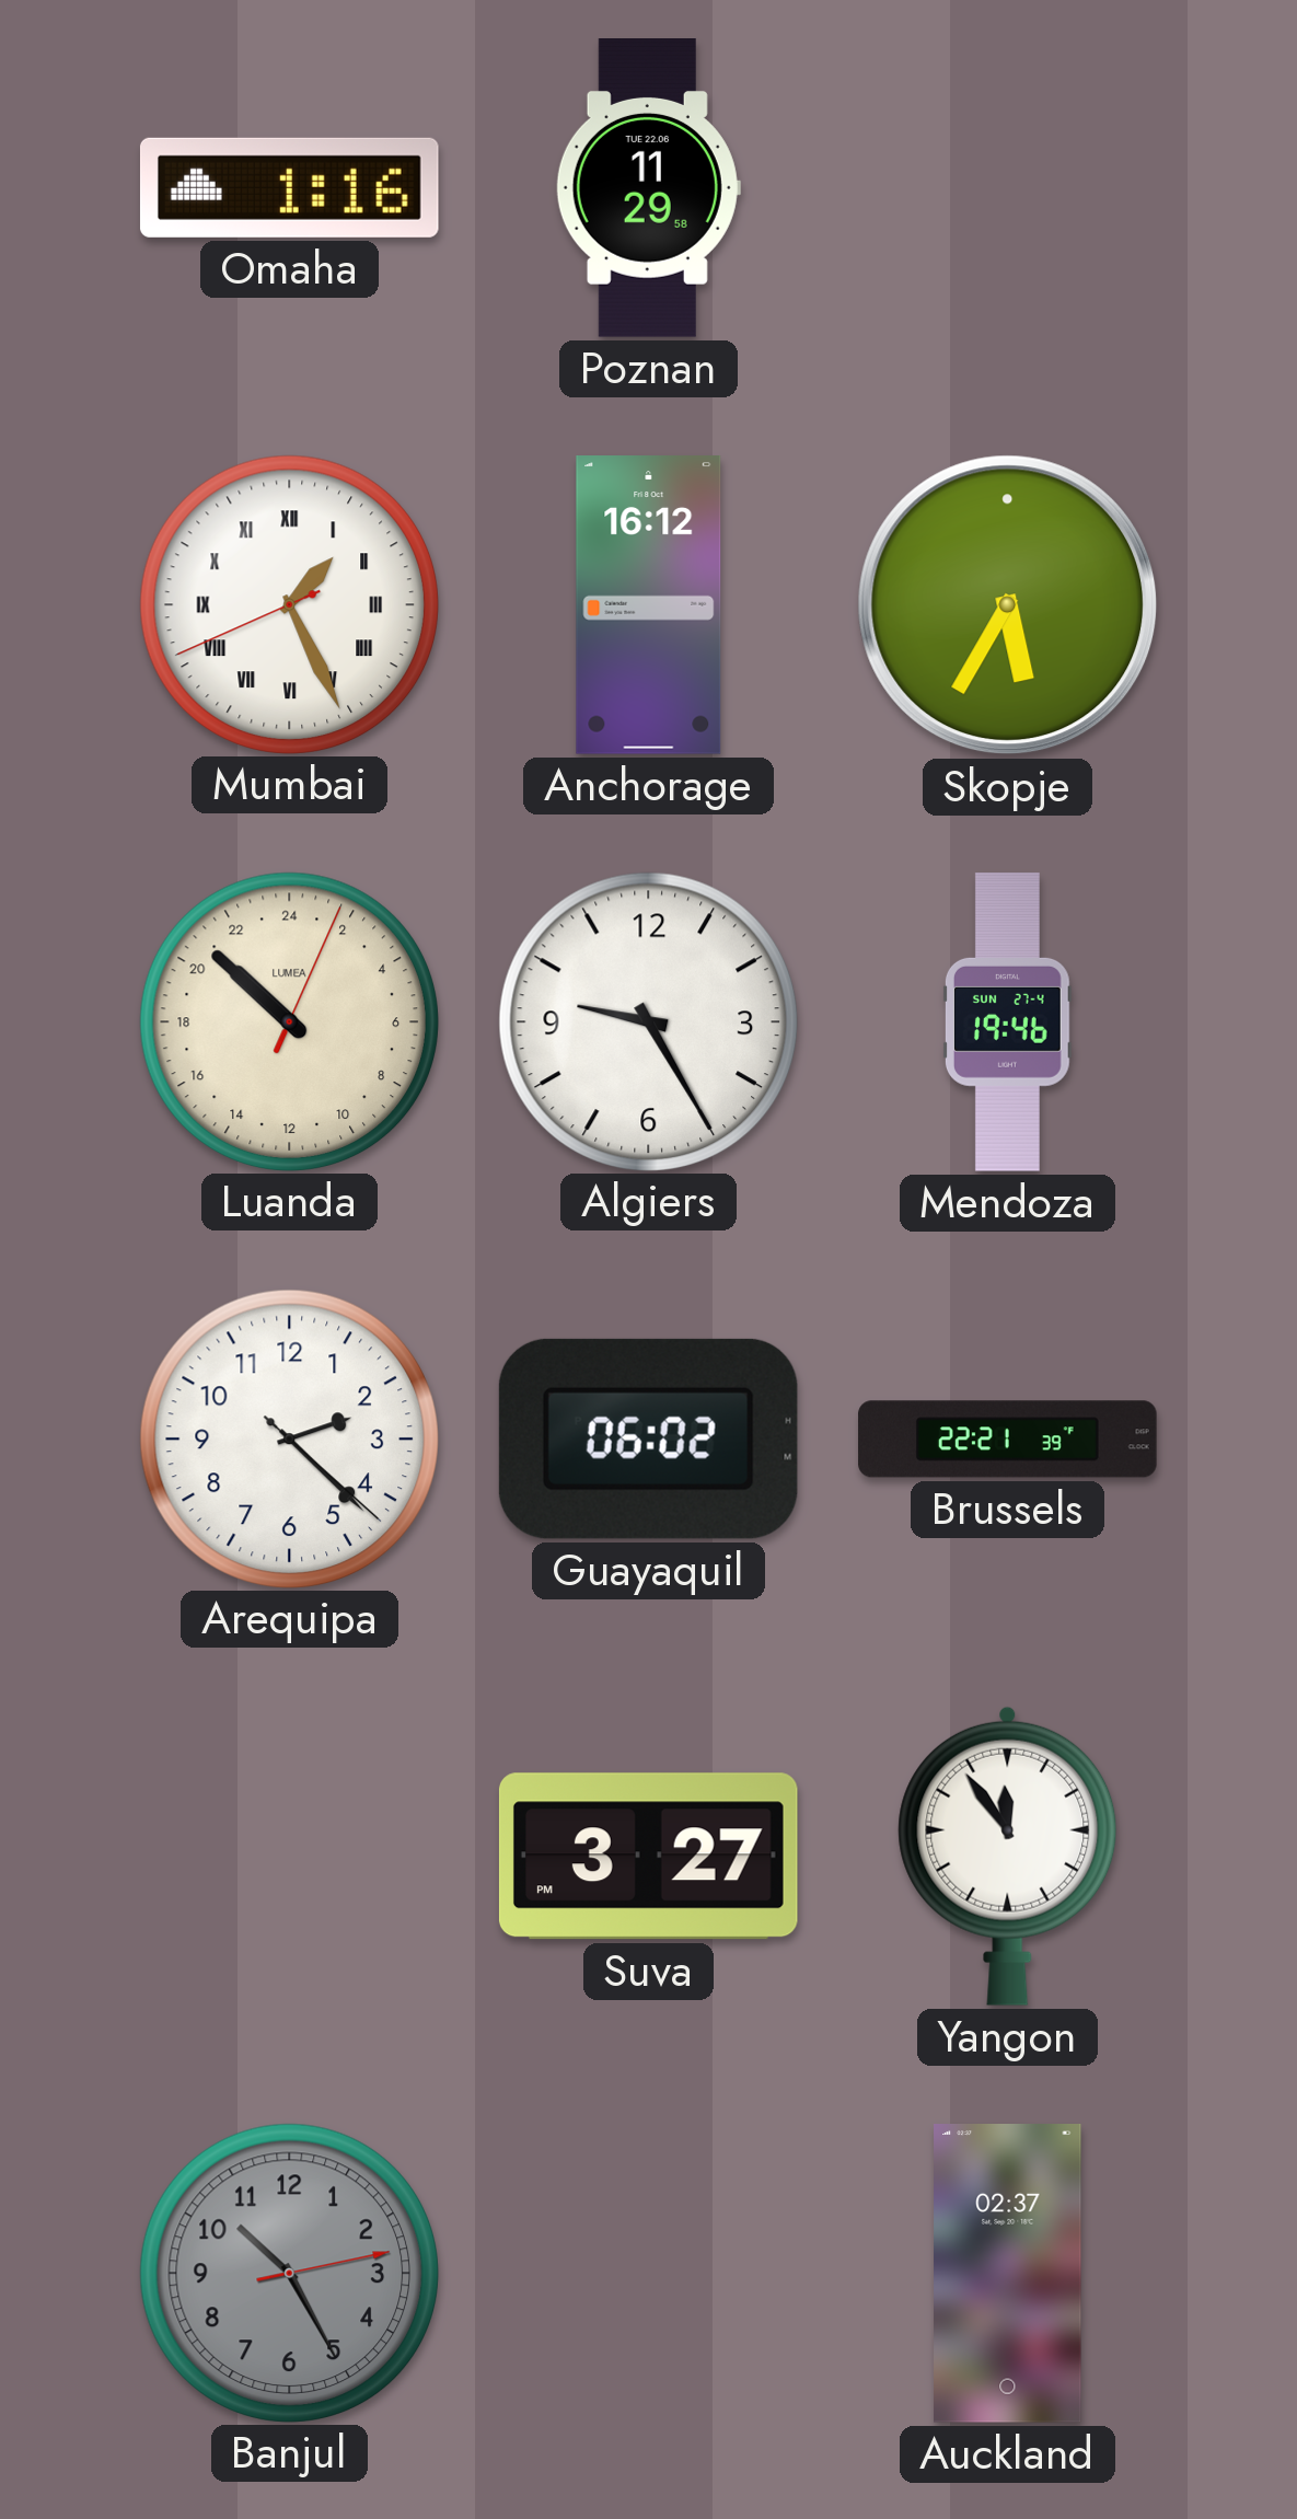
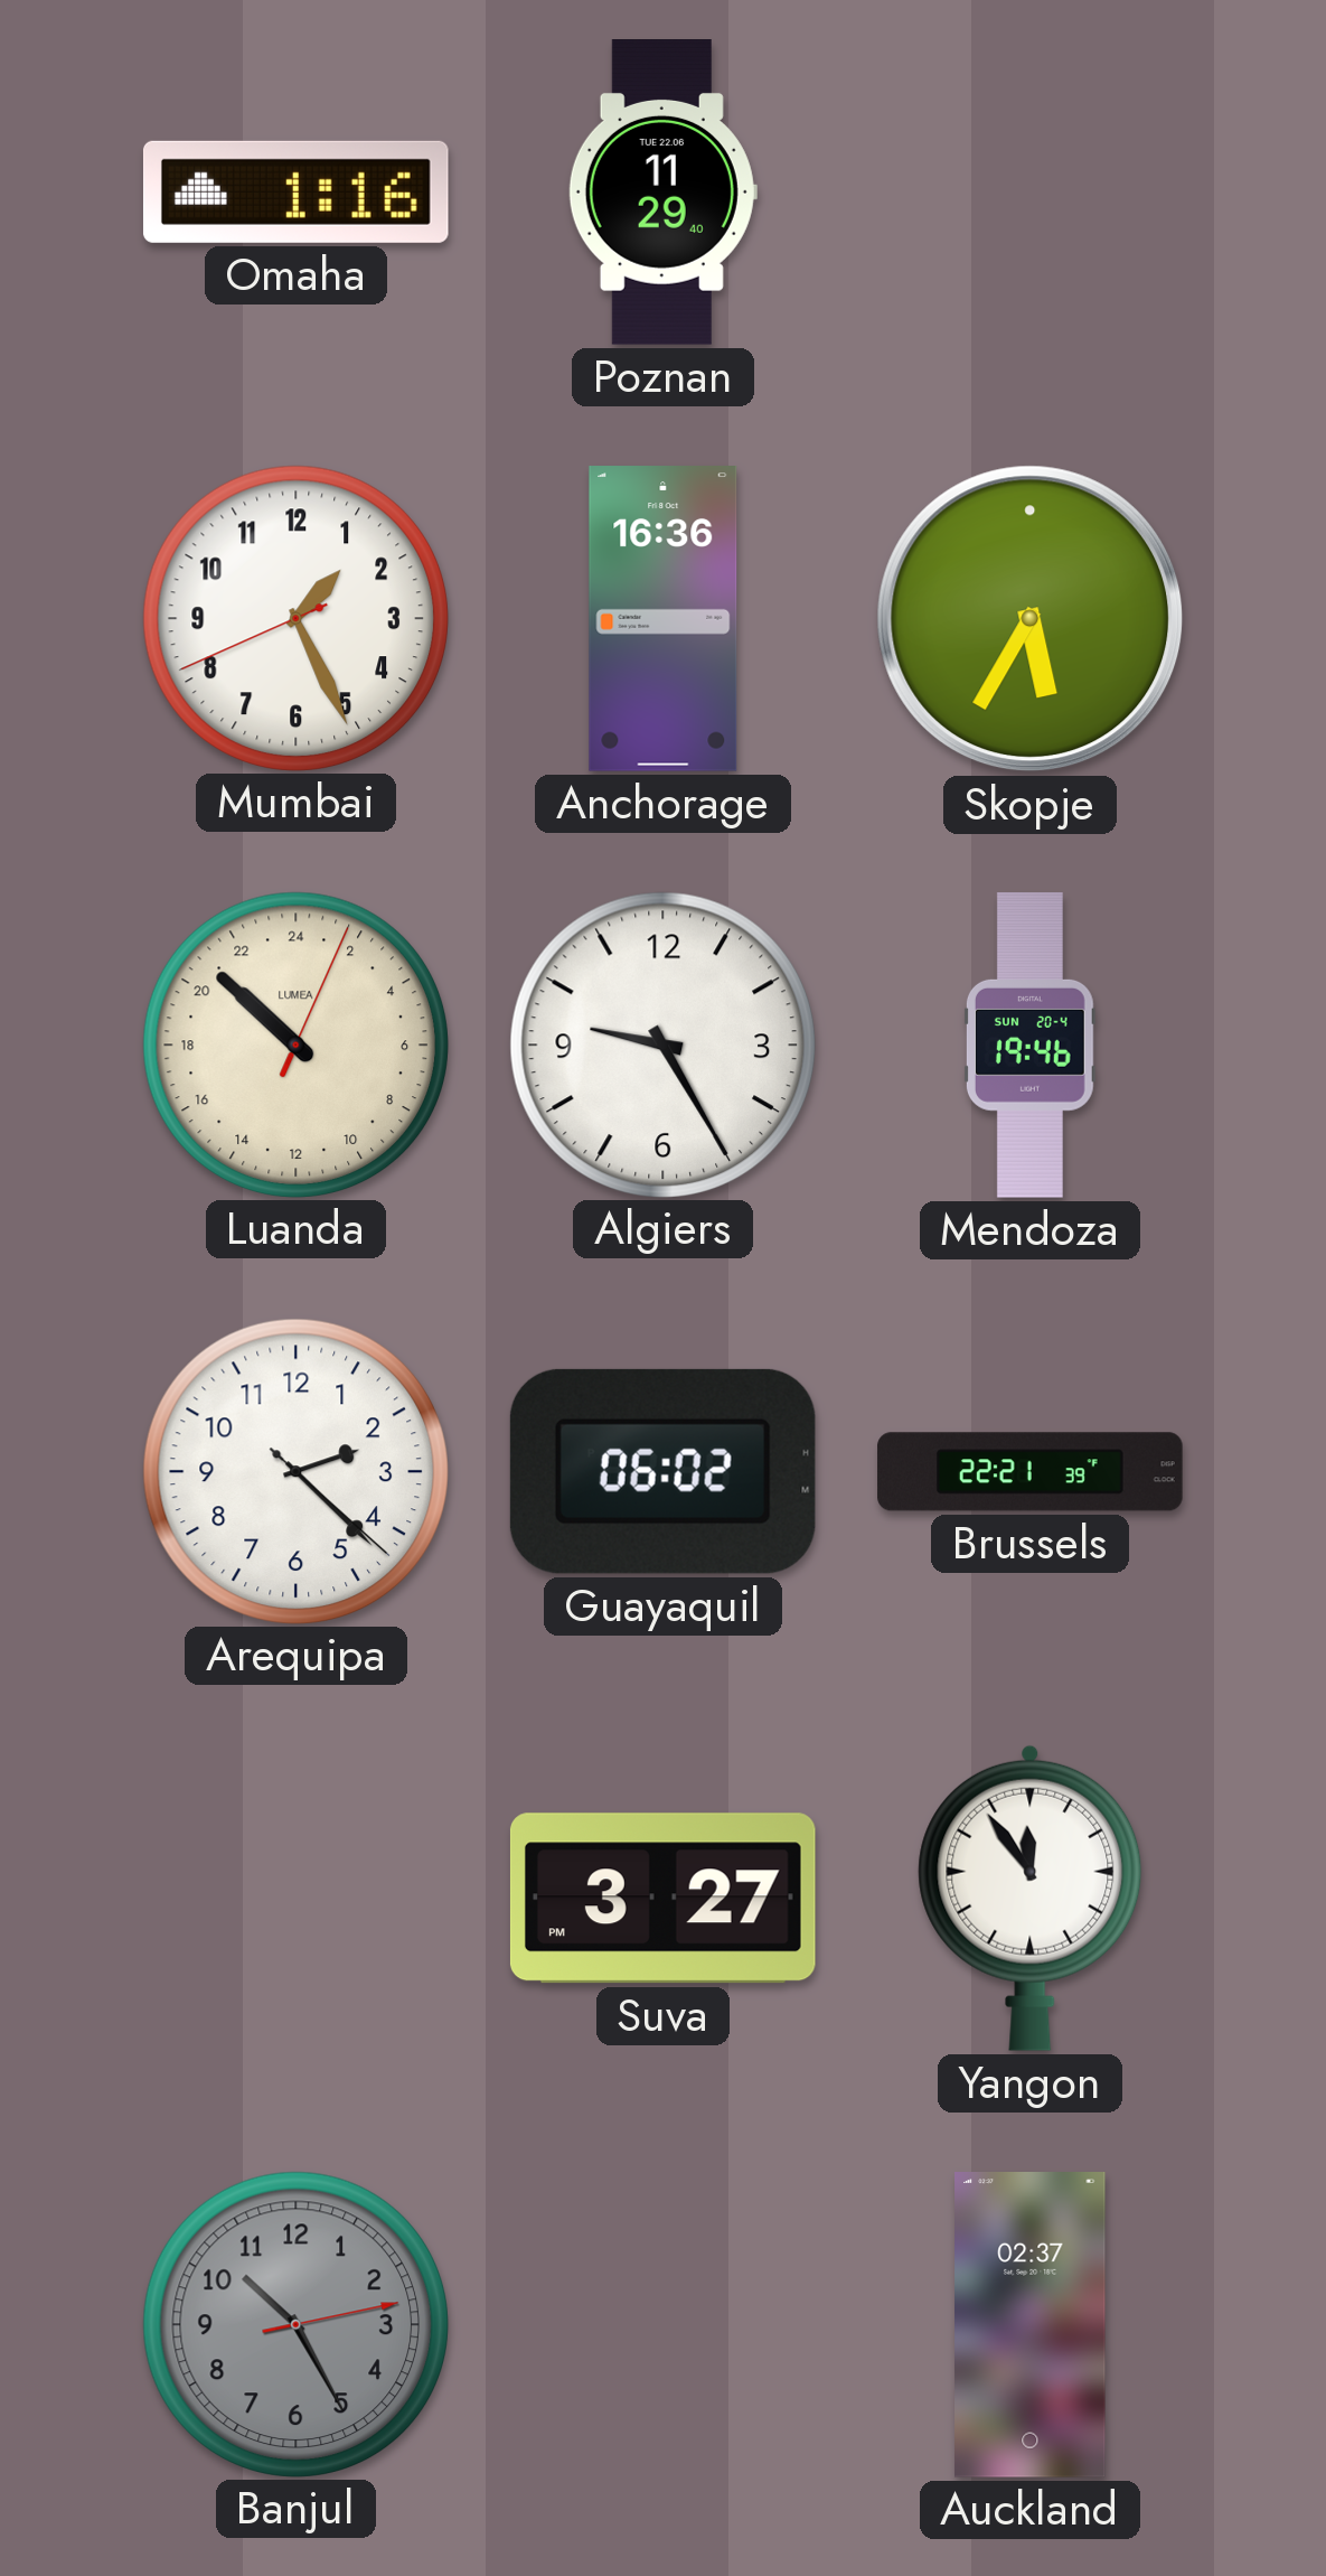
Poznan: 11:29:58 -> 11:29:40 (662, 193)
Mumbai numerals: Roman -> Arabic (295, 618)
Anchorage: 16:12 -> 16:36 (664, 619)
Mendoza date: SUN 27-4 -> SUN 20-4 (1029, 1046)
